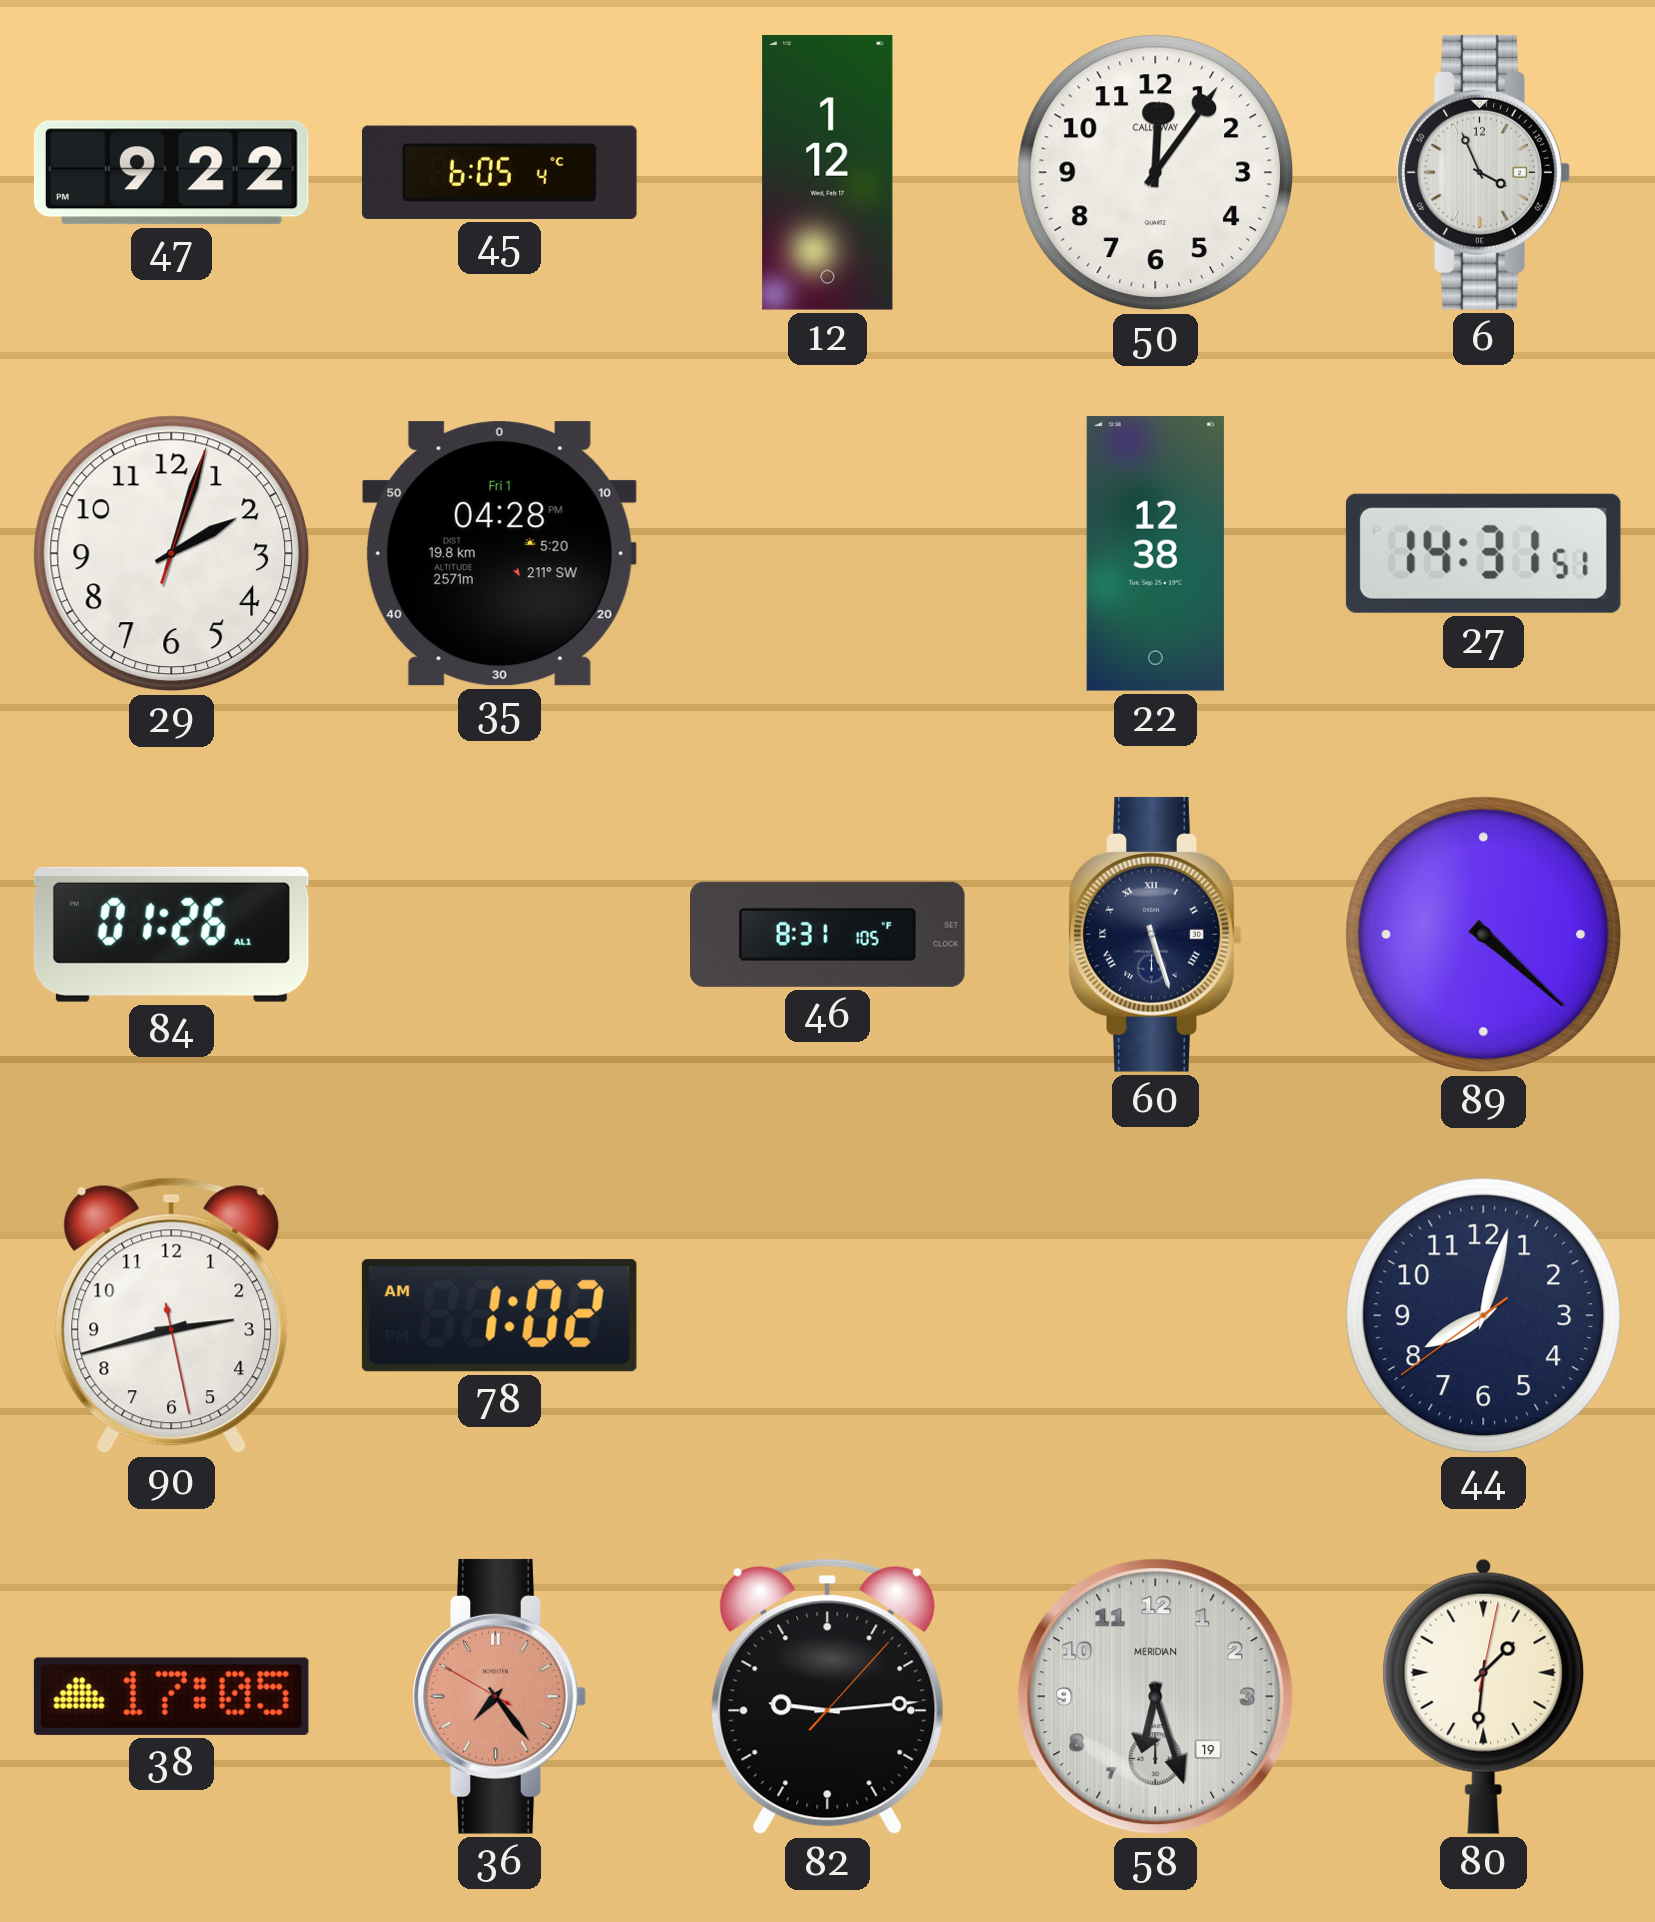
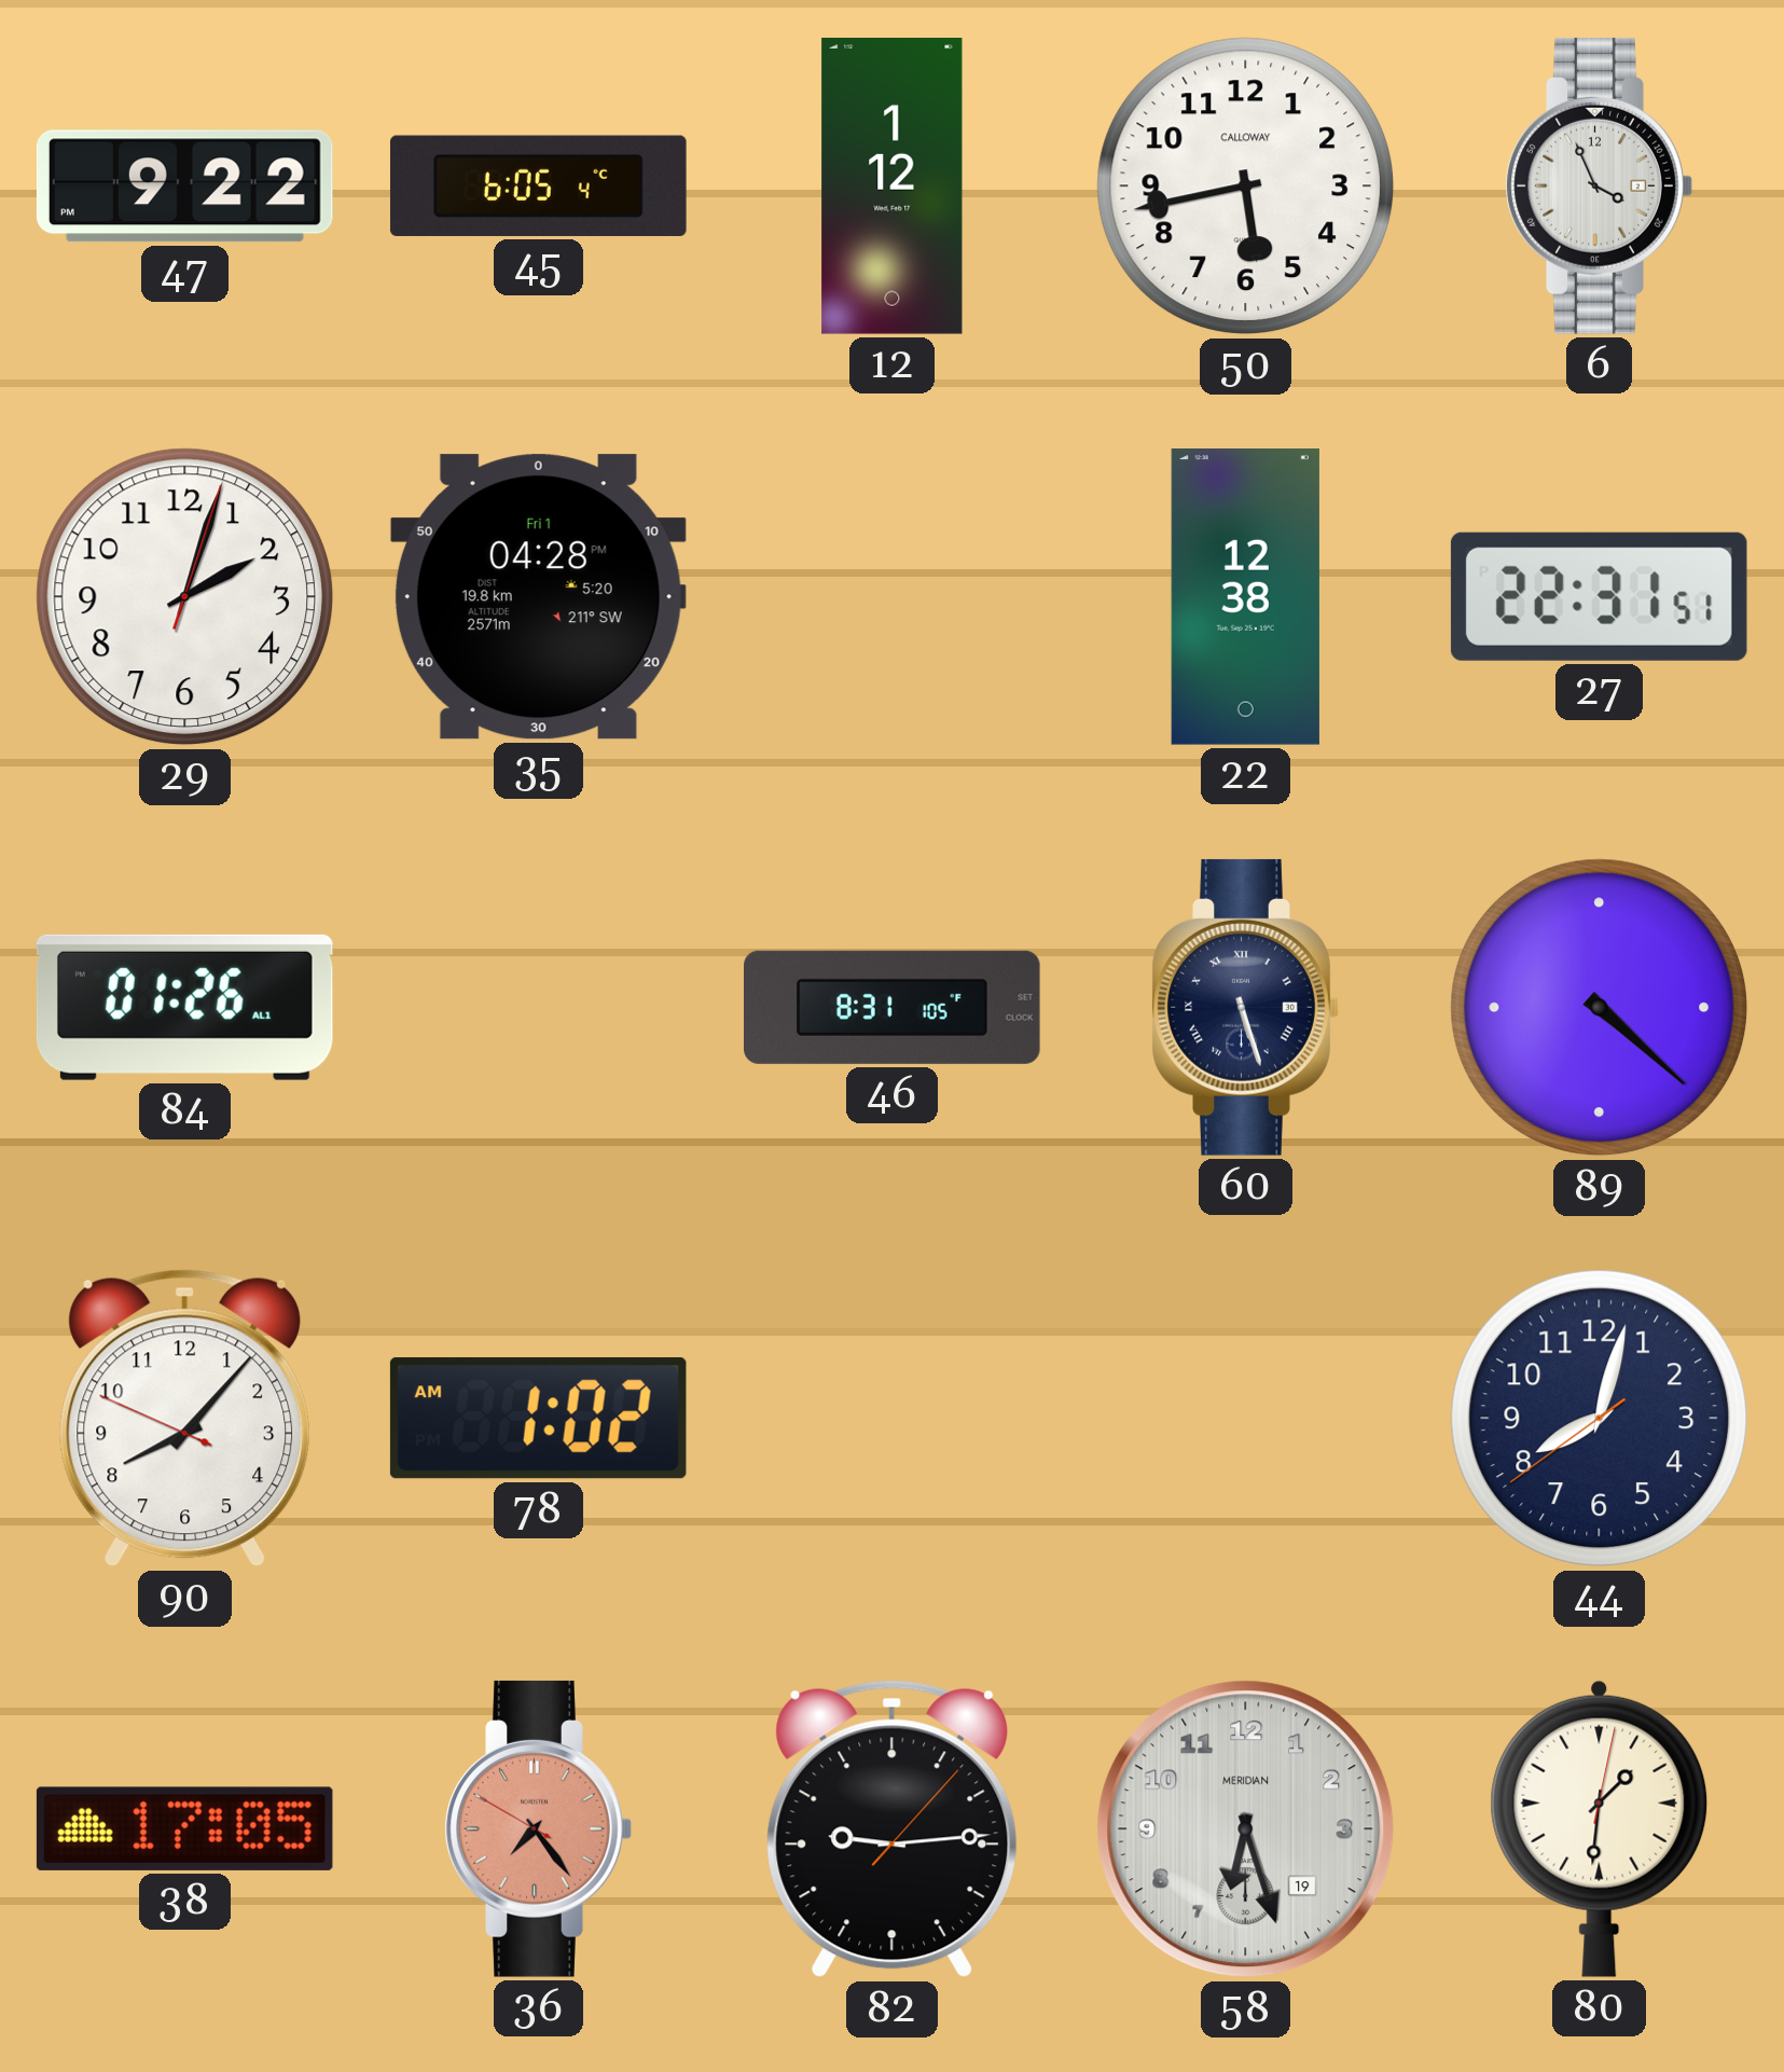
50: 12:06 -> 5:43 (1246, 187)
27: 14:31 -> 22:31 (1599, 596)
90: 2:42 -> 8:06 (185, 1419)
